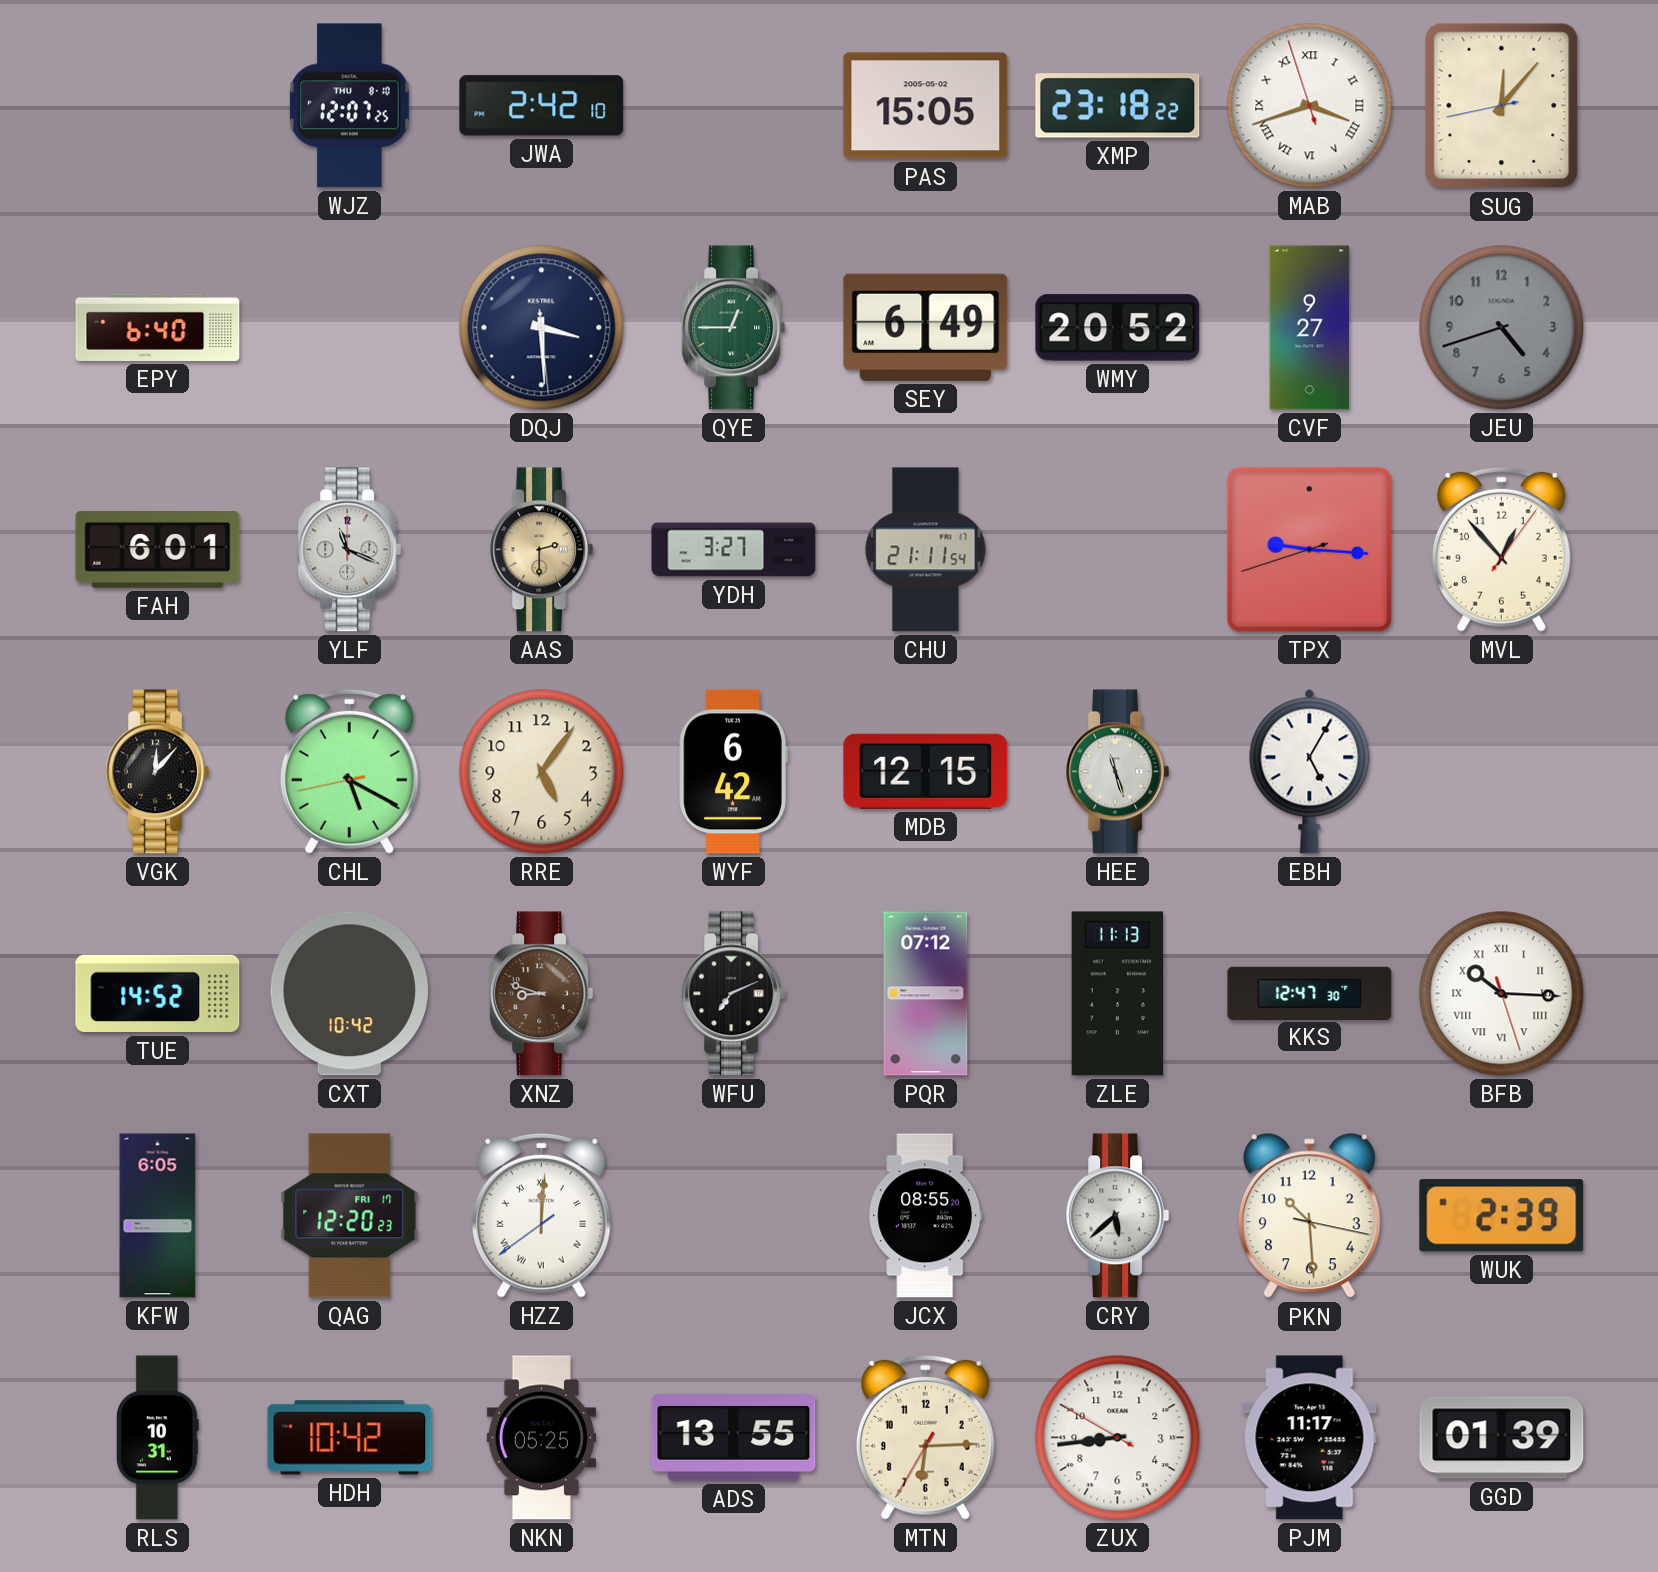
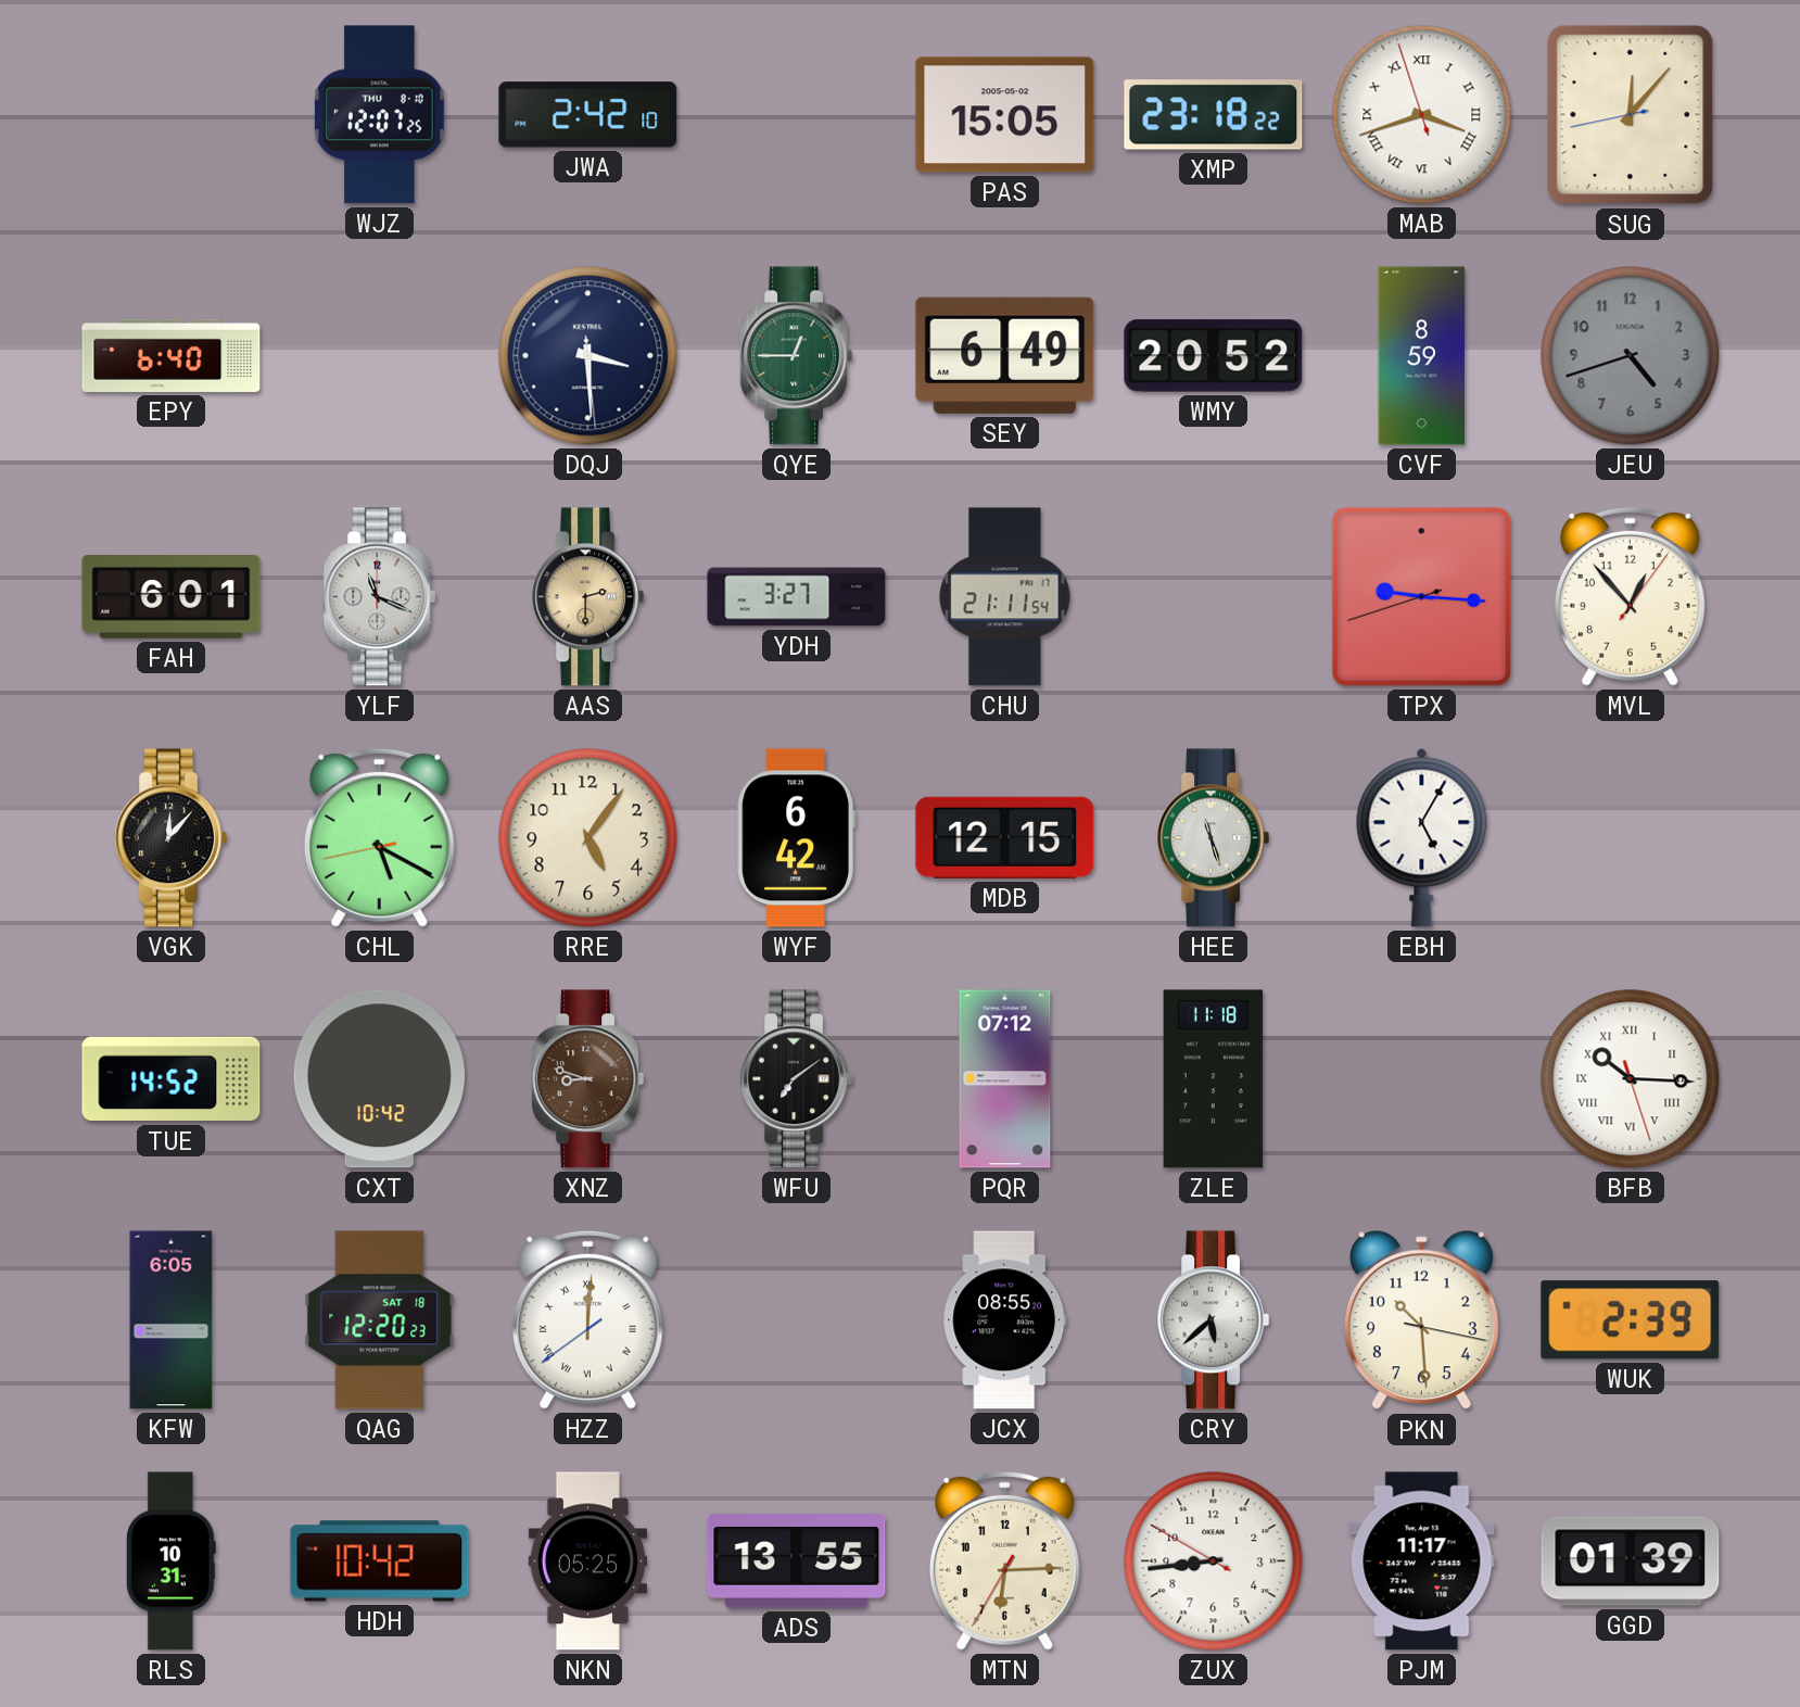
CVF: 9:27 -> 8:59 (1422, 356)
WFU: 7:11 -> 7:09 (797, 1079)
ZLE: 11:13 -> 11:18 (1214, 1079)
KKS: 12:47 -> none (1310, 993)
QAG date: FRI 17 -> SAT 18 (380, 1320)
